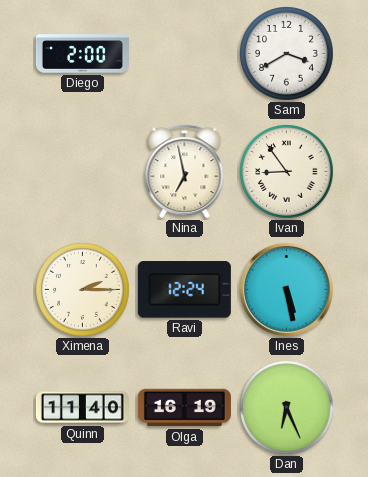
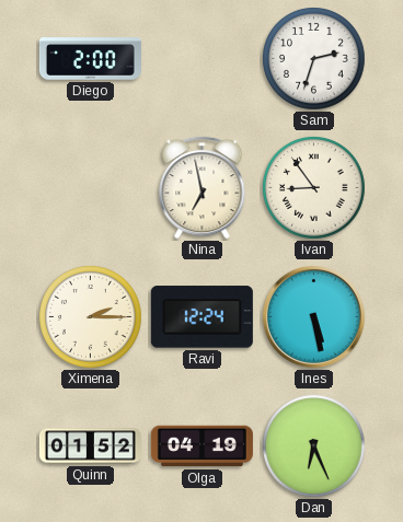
Sam: 3:40 -> 2:33 (314, 59)
Quinn: 11:40 -> 01:52 (90, 446)
Olga: 16:19 -> 04:19 (201, 446)
